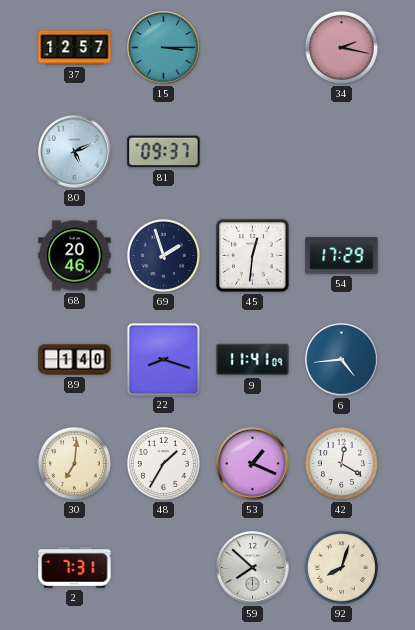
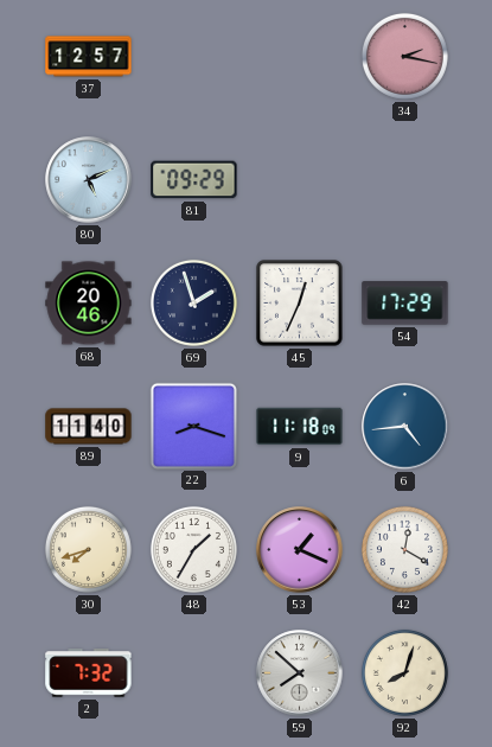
15: 3:15 -> none (164, 48)
81: 09:37 -> 09:29 (194, 180)
45: 12:31 -> 12:34 (300, 304)
89: 1:40 -> 11:40 (89, 427)
9: 11:41 -> 11:18 (300, 427)
30: 7:01 -> 7:42 (88, 549)
2: 7:31 -> 7:32 (89, 673)
